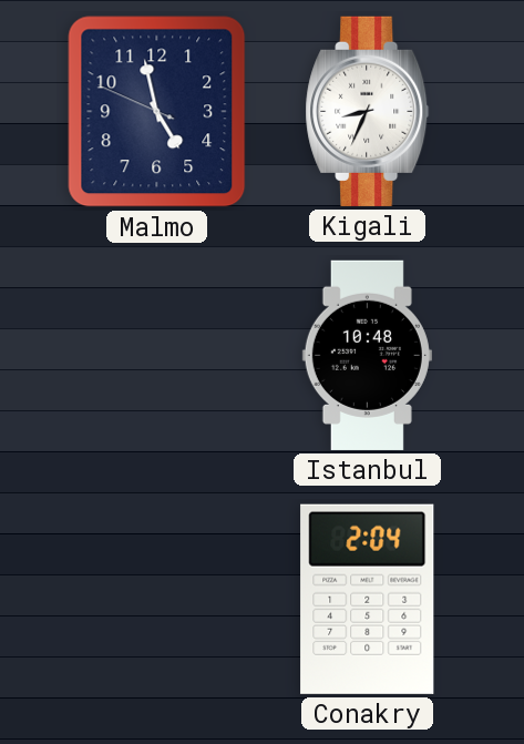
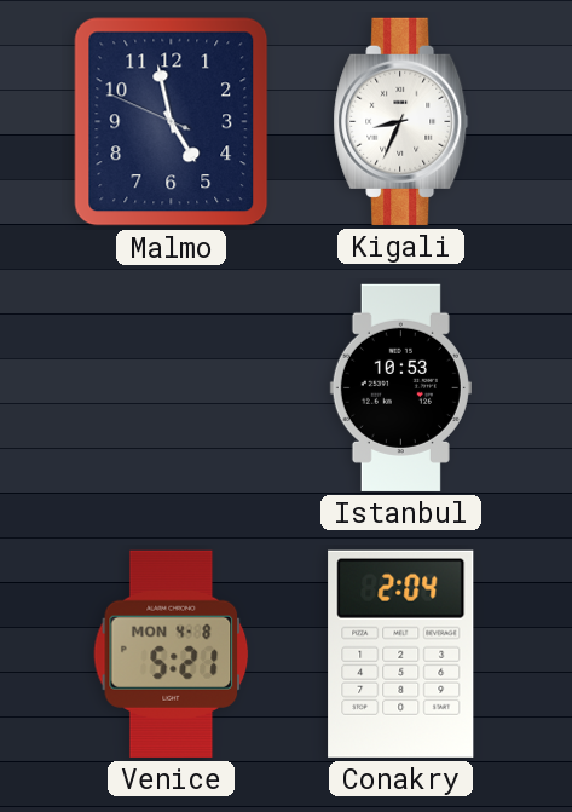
Istanbul: 10:48 -> 10:53 (400, 387)
Venice: none -> 5:21 (172, 653)
